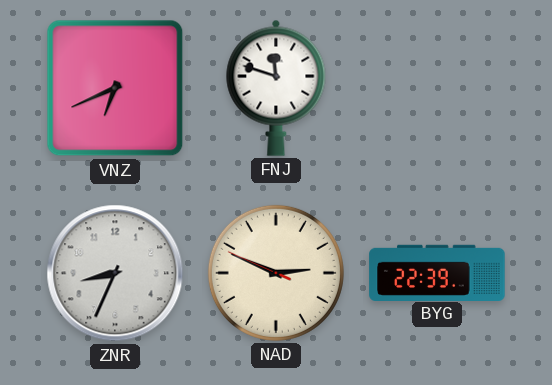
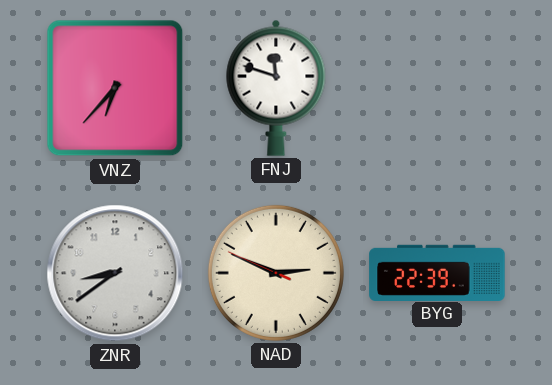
VNZ: 6:41 -> 6:37 (115, 88)
ZNR: 8:34 -> 8:39 (115, 273)
